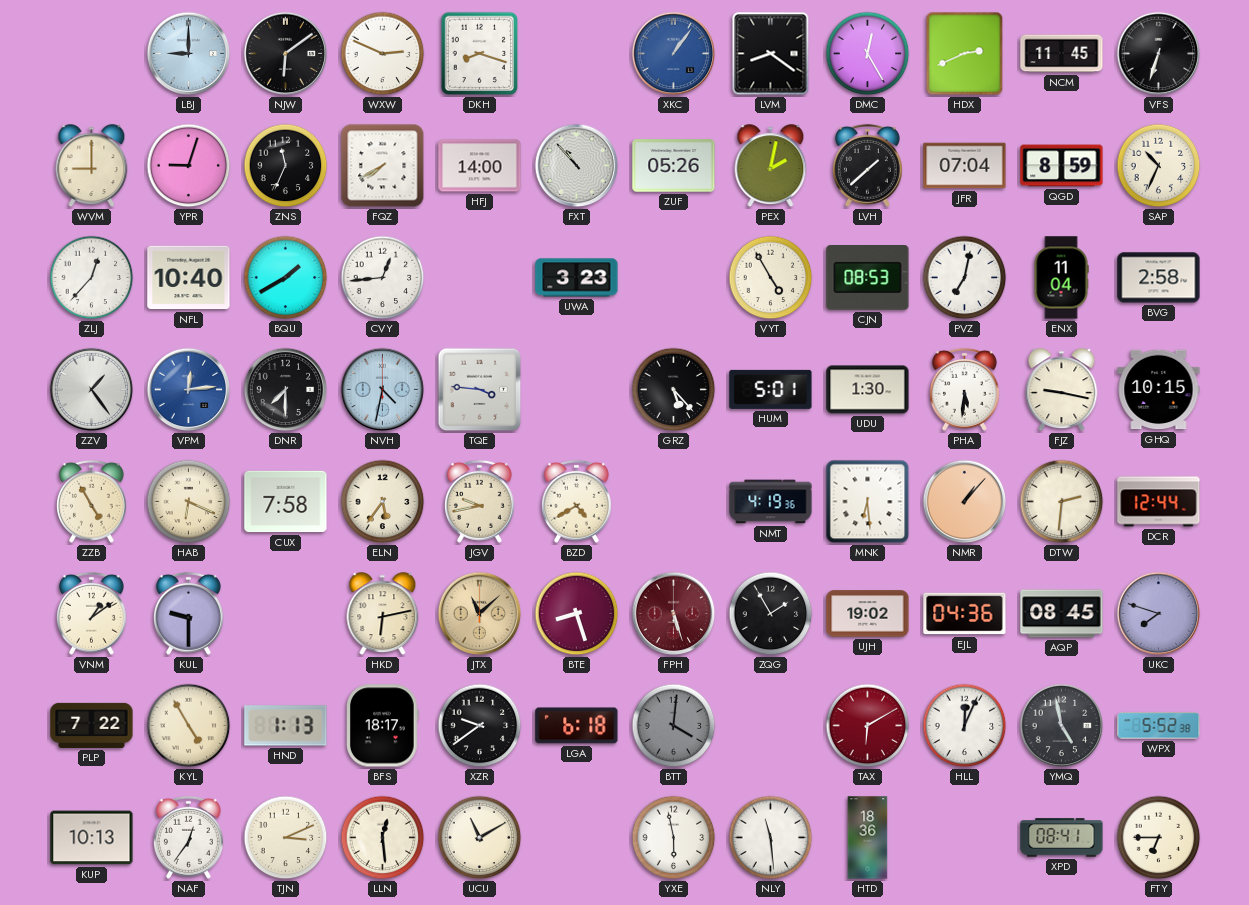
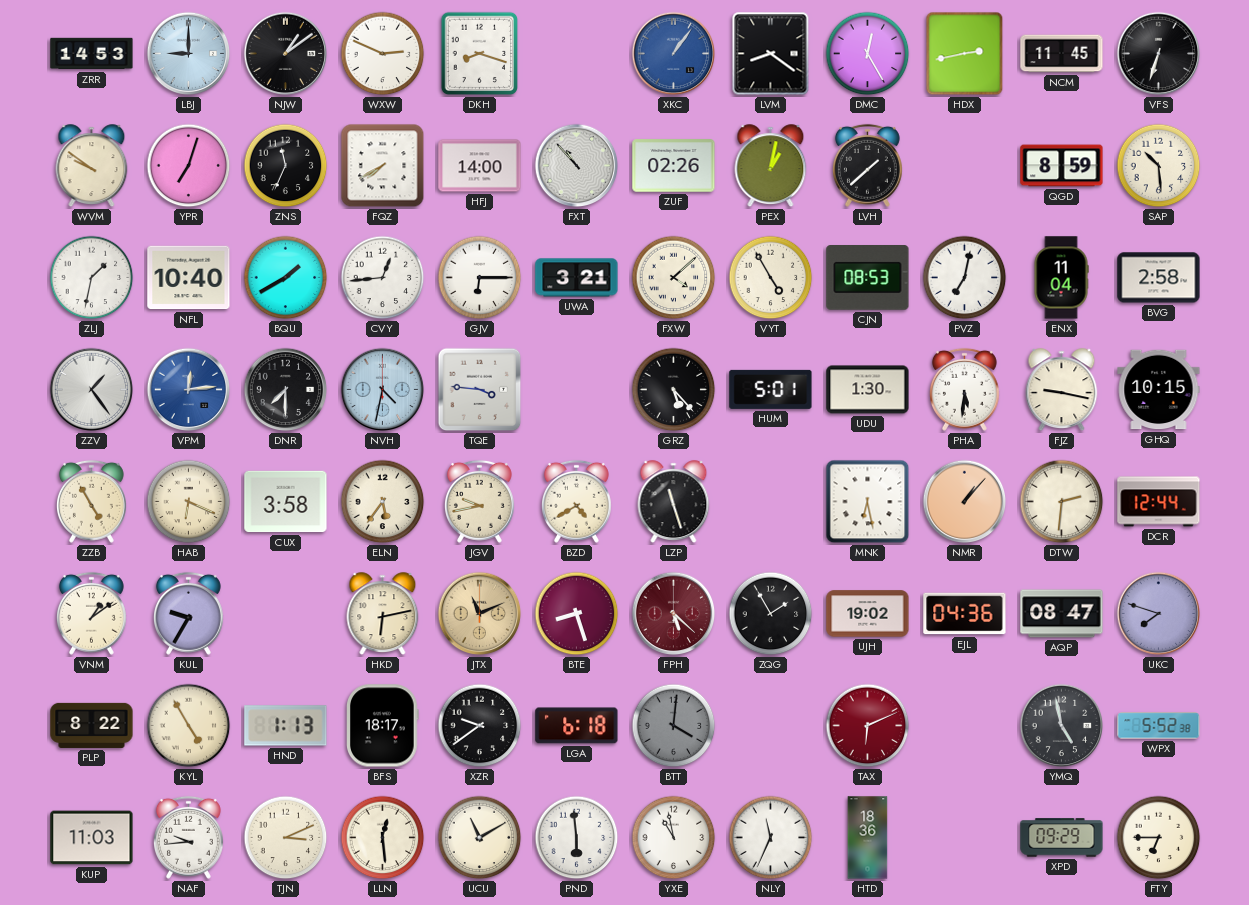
ZRR: none -> 14:53 (92, 54)
NJW: 6:09 -> 1:09 (286, 54)
HDX: 2:41 -> 2:43 (965, 54)
WVM: 9:00 -> 9:51 (92, 166)
YPR: 9:03 -> 7:03 (189, 166)
ZUF: 05:26 -> 02:26 (674, 166)
PEX: 2:02 -> 1:02 (771, 166)
JFR: 07:04 -> none (965, 166)
SAP: 10:34 -> 10:29 (1159, 166)
ZLJ: 12:37 -> 1:32 (92, 278)
GJV: none -> 6:15 (480, 278)
UWA: 3:23 -> 3:21 (577, 278)
FXW: none -> 4:08 (674, 278)
CUX: 7:58 -> 3:58 (286, 502)
LZP: none -> 11:27 (674, 502)
NMT: 4:19 -> none (771, 502)
MNK: 6:29 -> 6:28 (868, 502)
KUL: 9:30 -> 9:35 (188, 613)
JTX: 11:08 -> 11:11 (480, 614)
FPH: 5:27 -> 5:22 (674, 614)
AQP: 08:45 -> 08:47 (1062, 614)
PLP: 7:22 -> 8:22 (92, 725)
TAX: 6:10 -> 6:11 (868, 726)
HLL: 12:04 -> none (965, 726)
KUP: 10:13 -> 11:03 (92, 838)
NAF: 12:36 -> 9:44 (188, 837)
PND: none -> 5:59 (577, 838)
YXE: 5:58 -> 10:58 (674, 838)
NLY: 11:29 -> 11:34 (771, 838)
XPD: 08:41 -> 09:29 (1062, 838)
